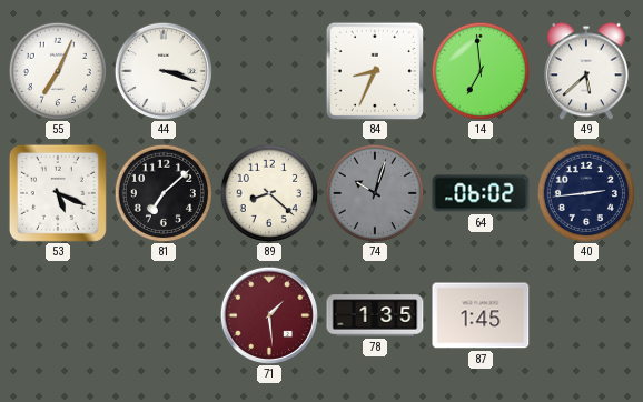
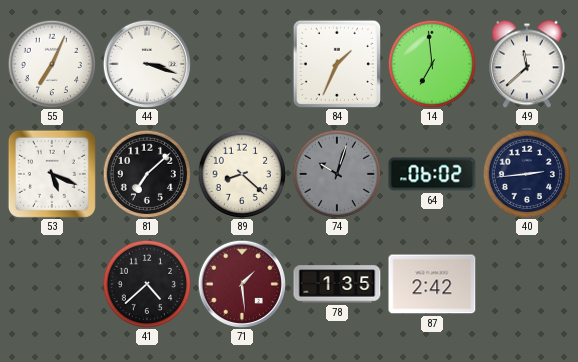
84: 8:34 -> 1:34 (336, 63)
49: 5:38 -> 11:38 (528, 64)
41: none -> 4:38 (146, 283)
87: 1:45 -> 2:42 (432, 284)
